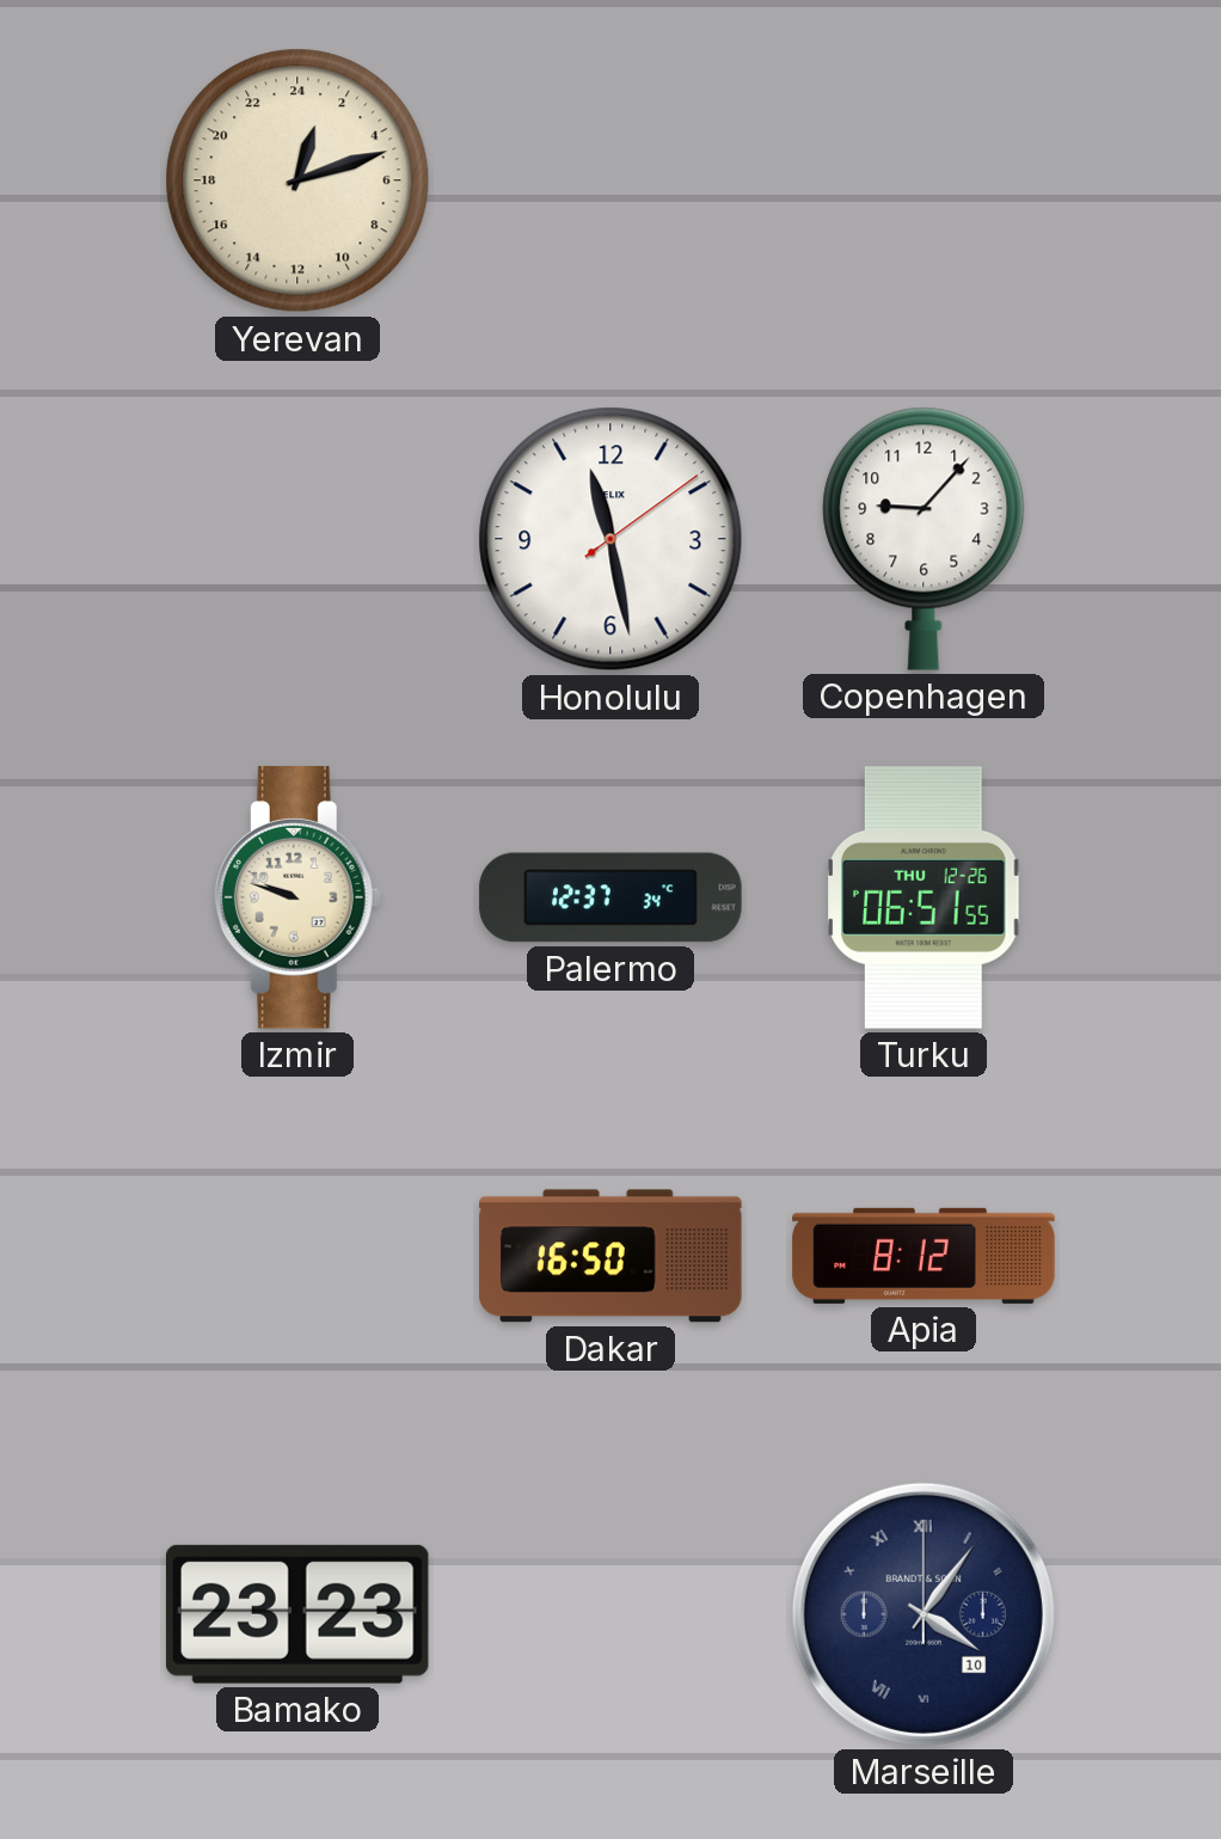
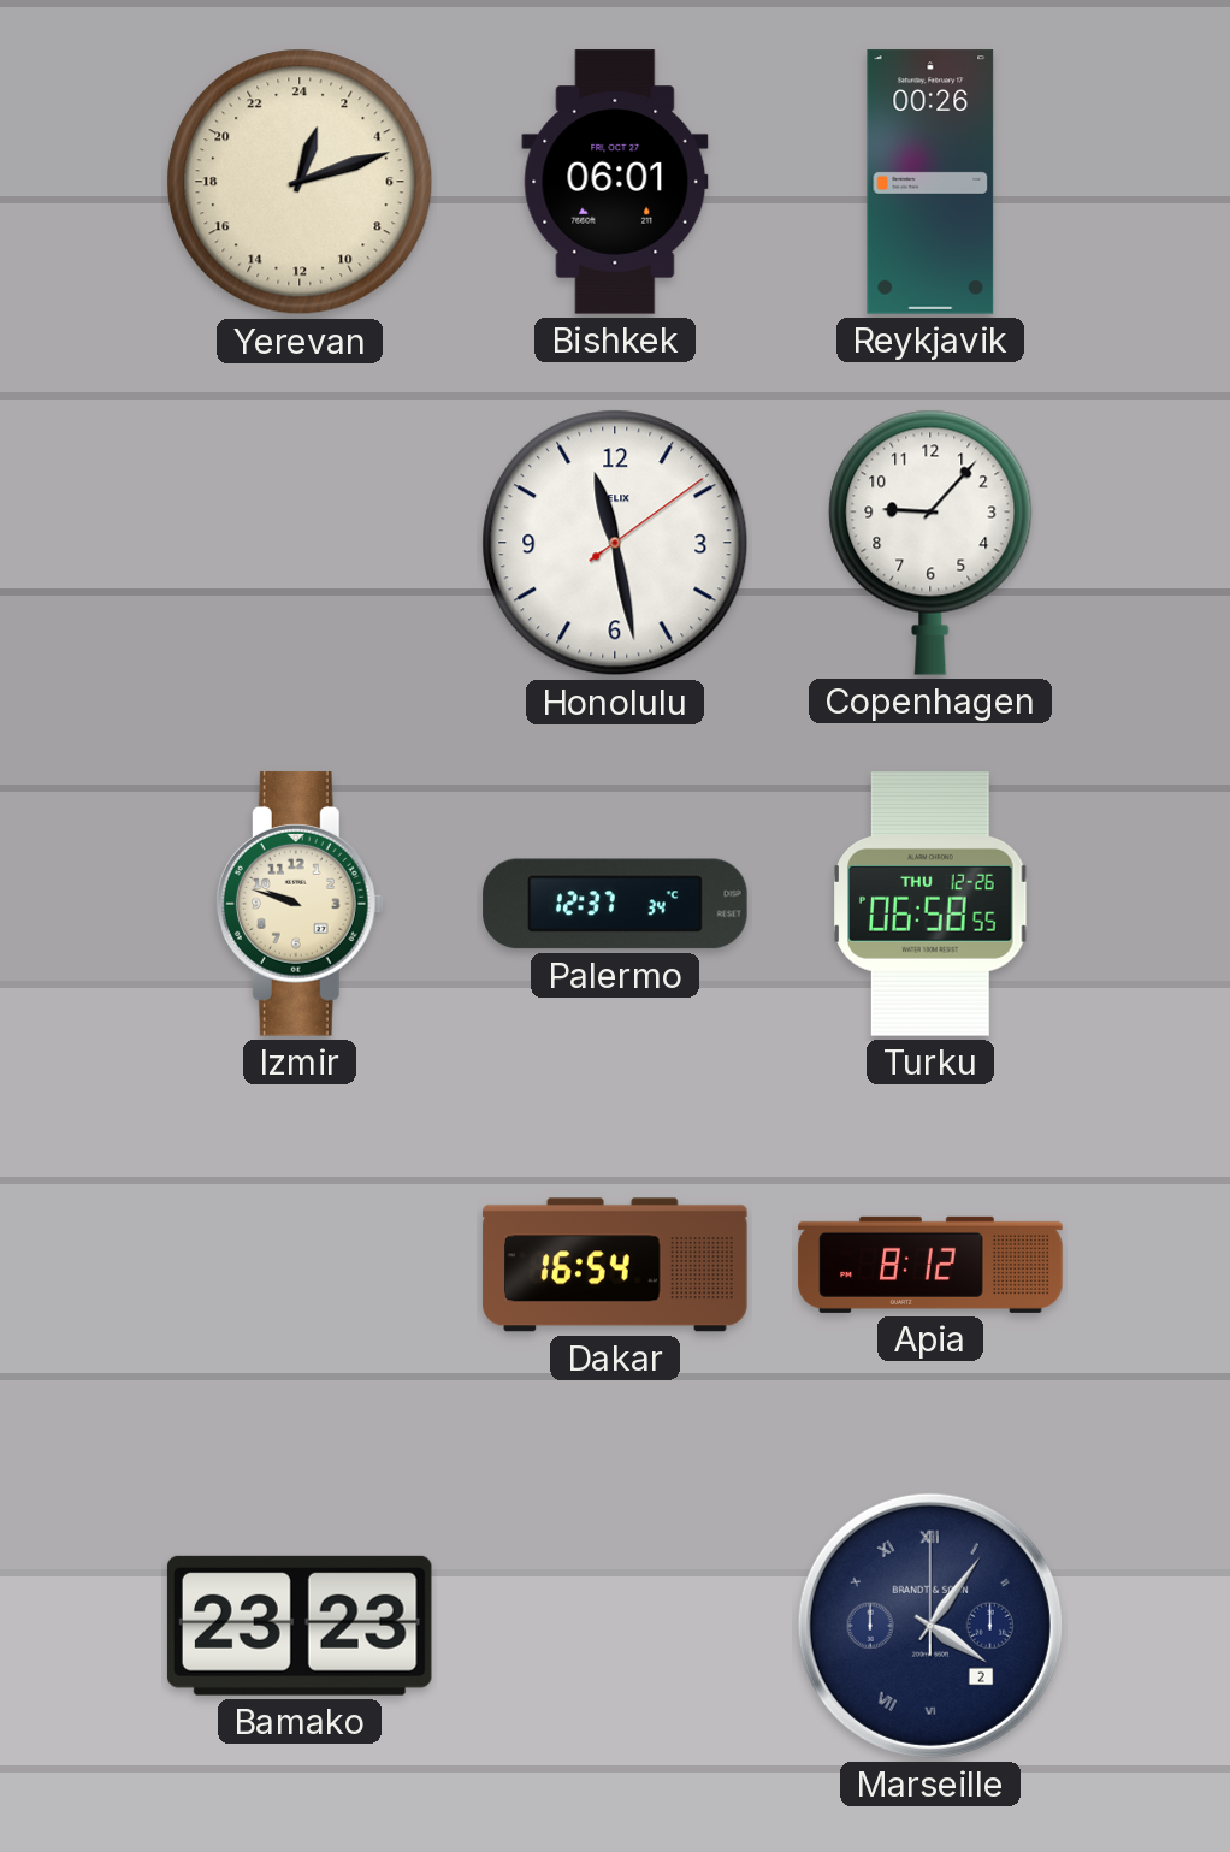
Bishkek: none -> 06:01 (615, 182)
Reykjavik: none -> 00:26 (930, 182)
Turku: 06:51 -> 06:58 (930, 904)
Dakar: 16:50 -> 16:54 (615, 1265)
Marseille date: 10 -> 2 (930, 1626)
